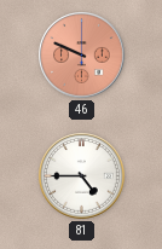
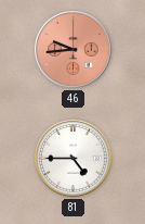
46: 9:49 -> 9:44 (74, 50)
